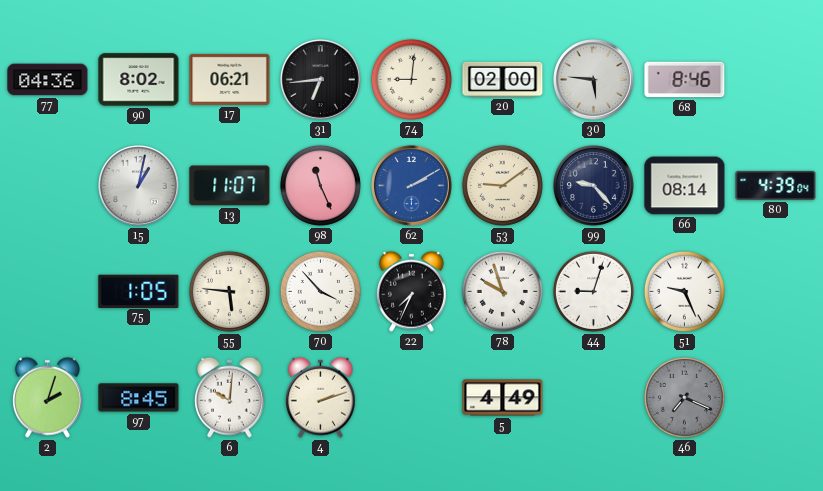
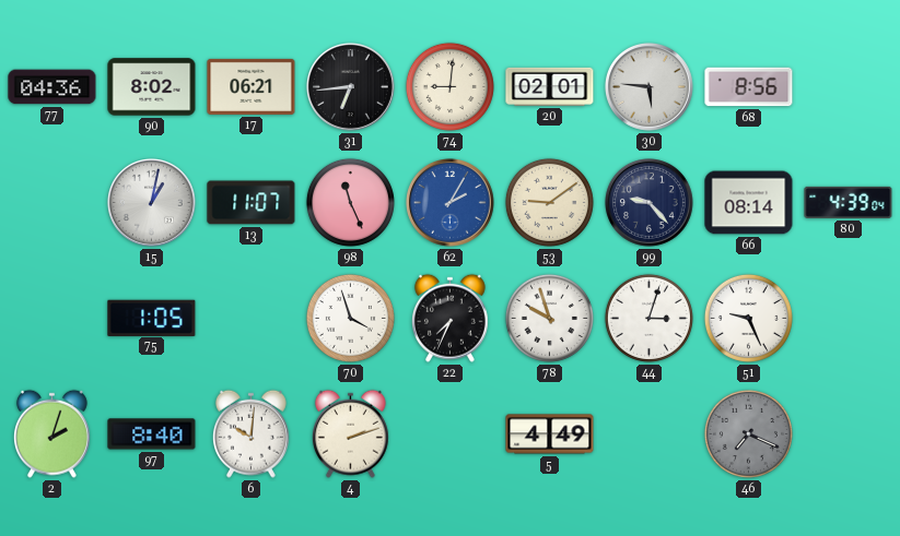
20: 02:00 -> 02:01 (550, 86)
68: 8:46 -> 8:56 (749, 87)
62: 2:10 -> 2:05 (451, 203)
55: 5:46 -> none (229, 291)
70: 3:53 -> 3:57 (350, 318)
44: 9:03 -> 3:03 (648, 318)
97: 8:45 -> 8:40 (152, 434)
